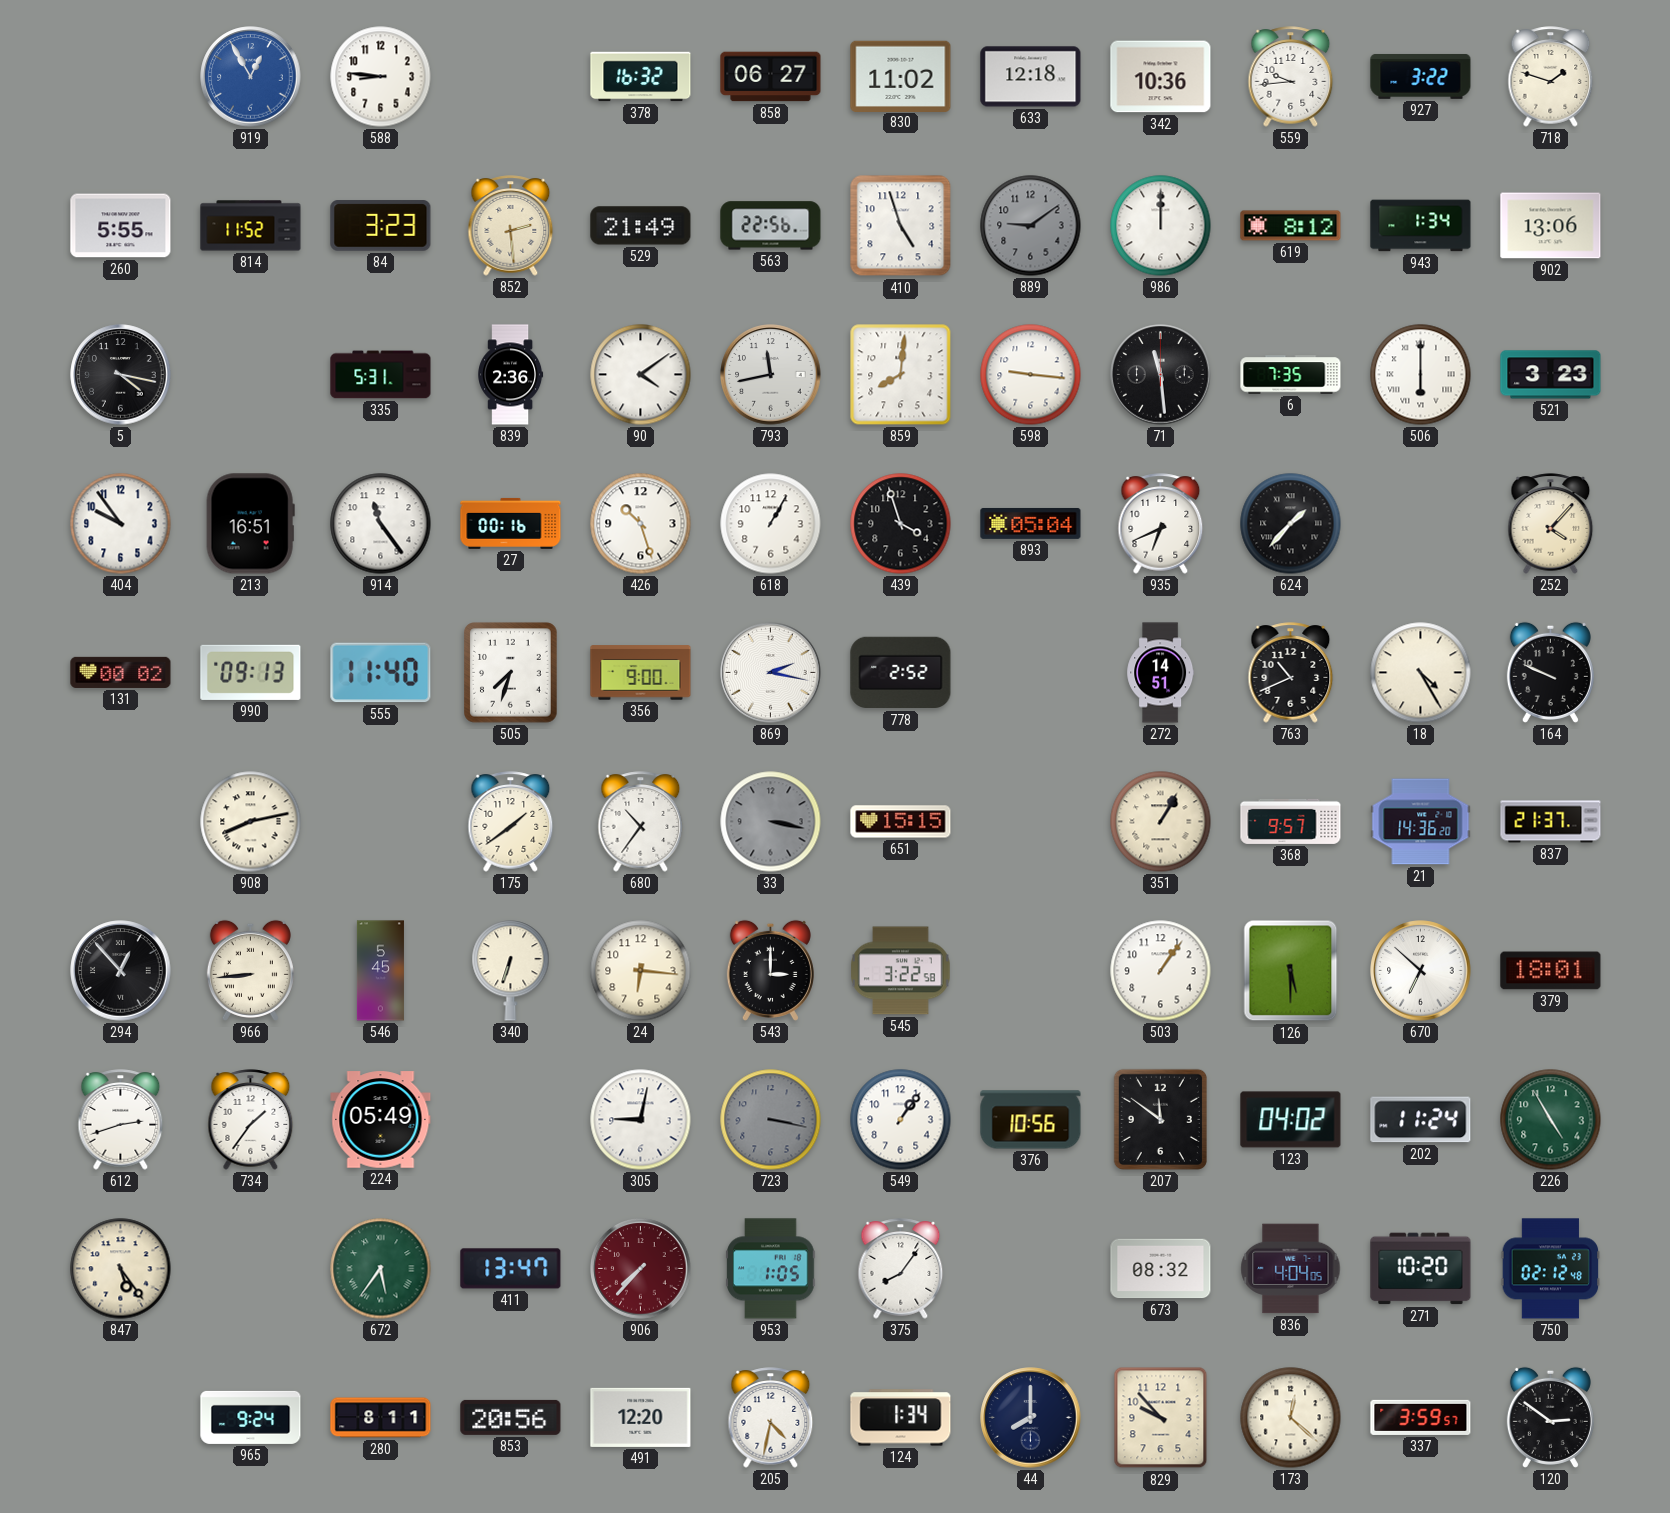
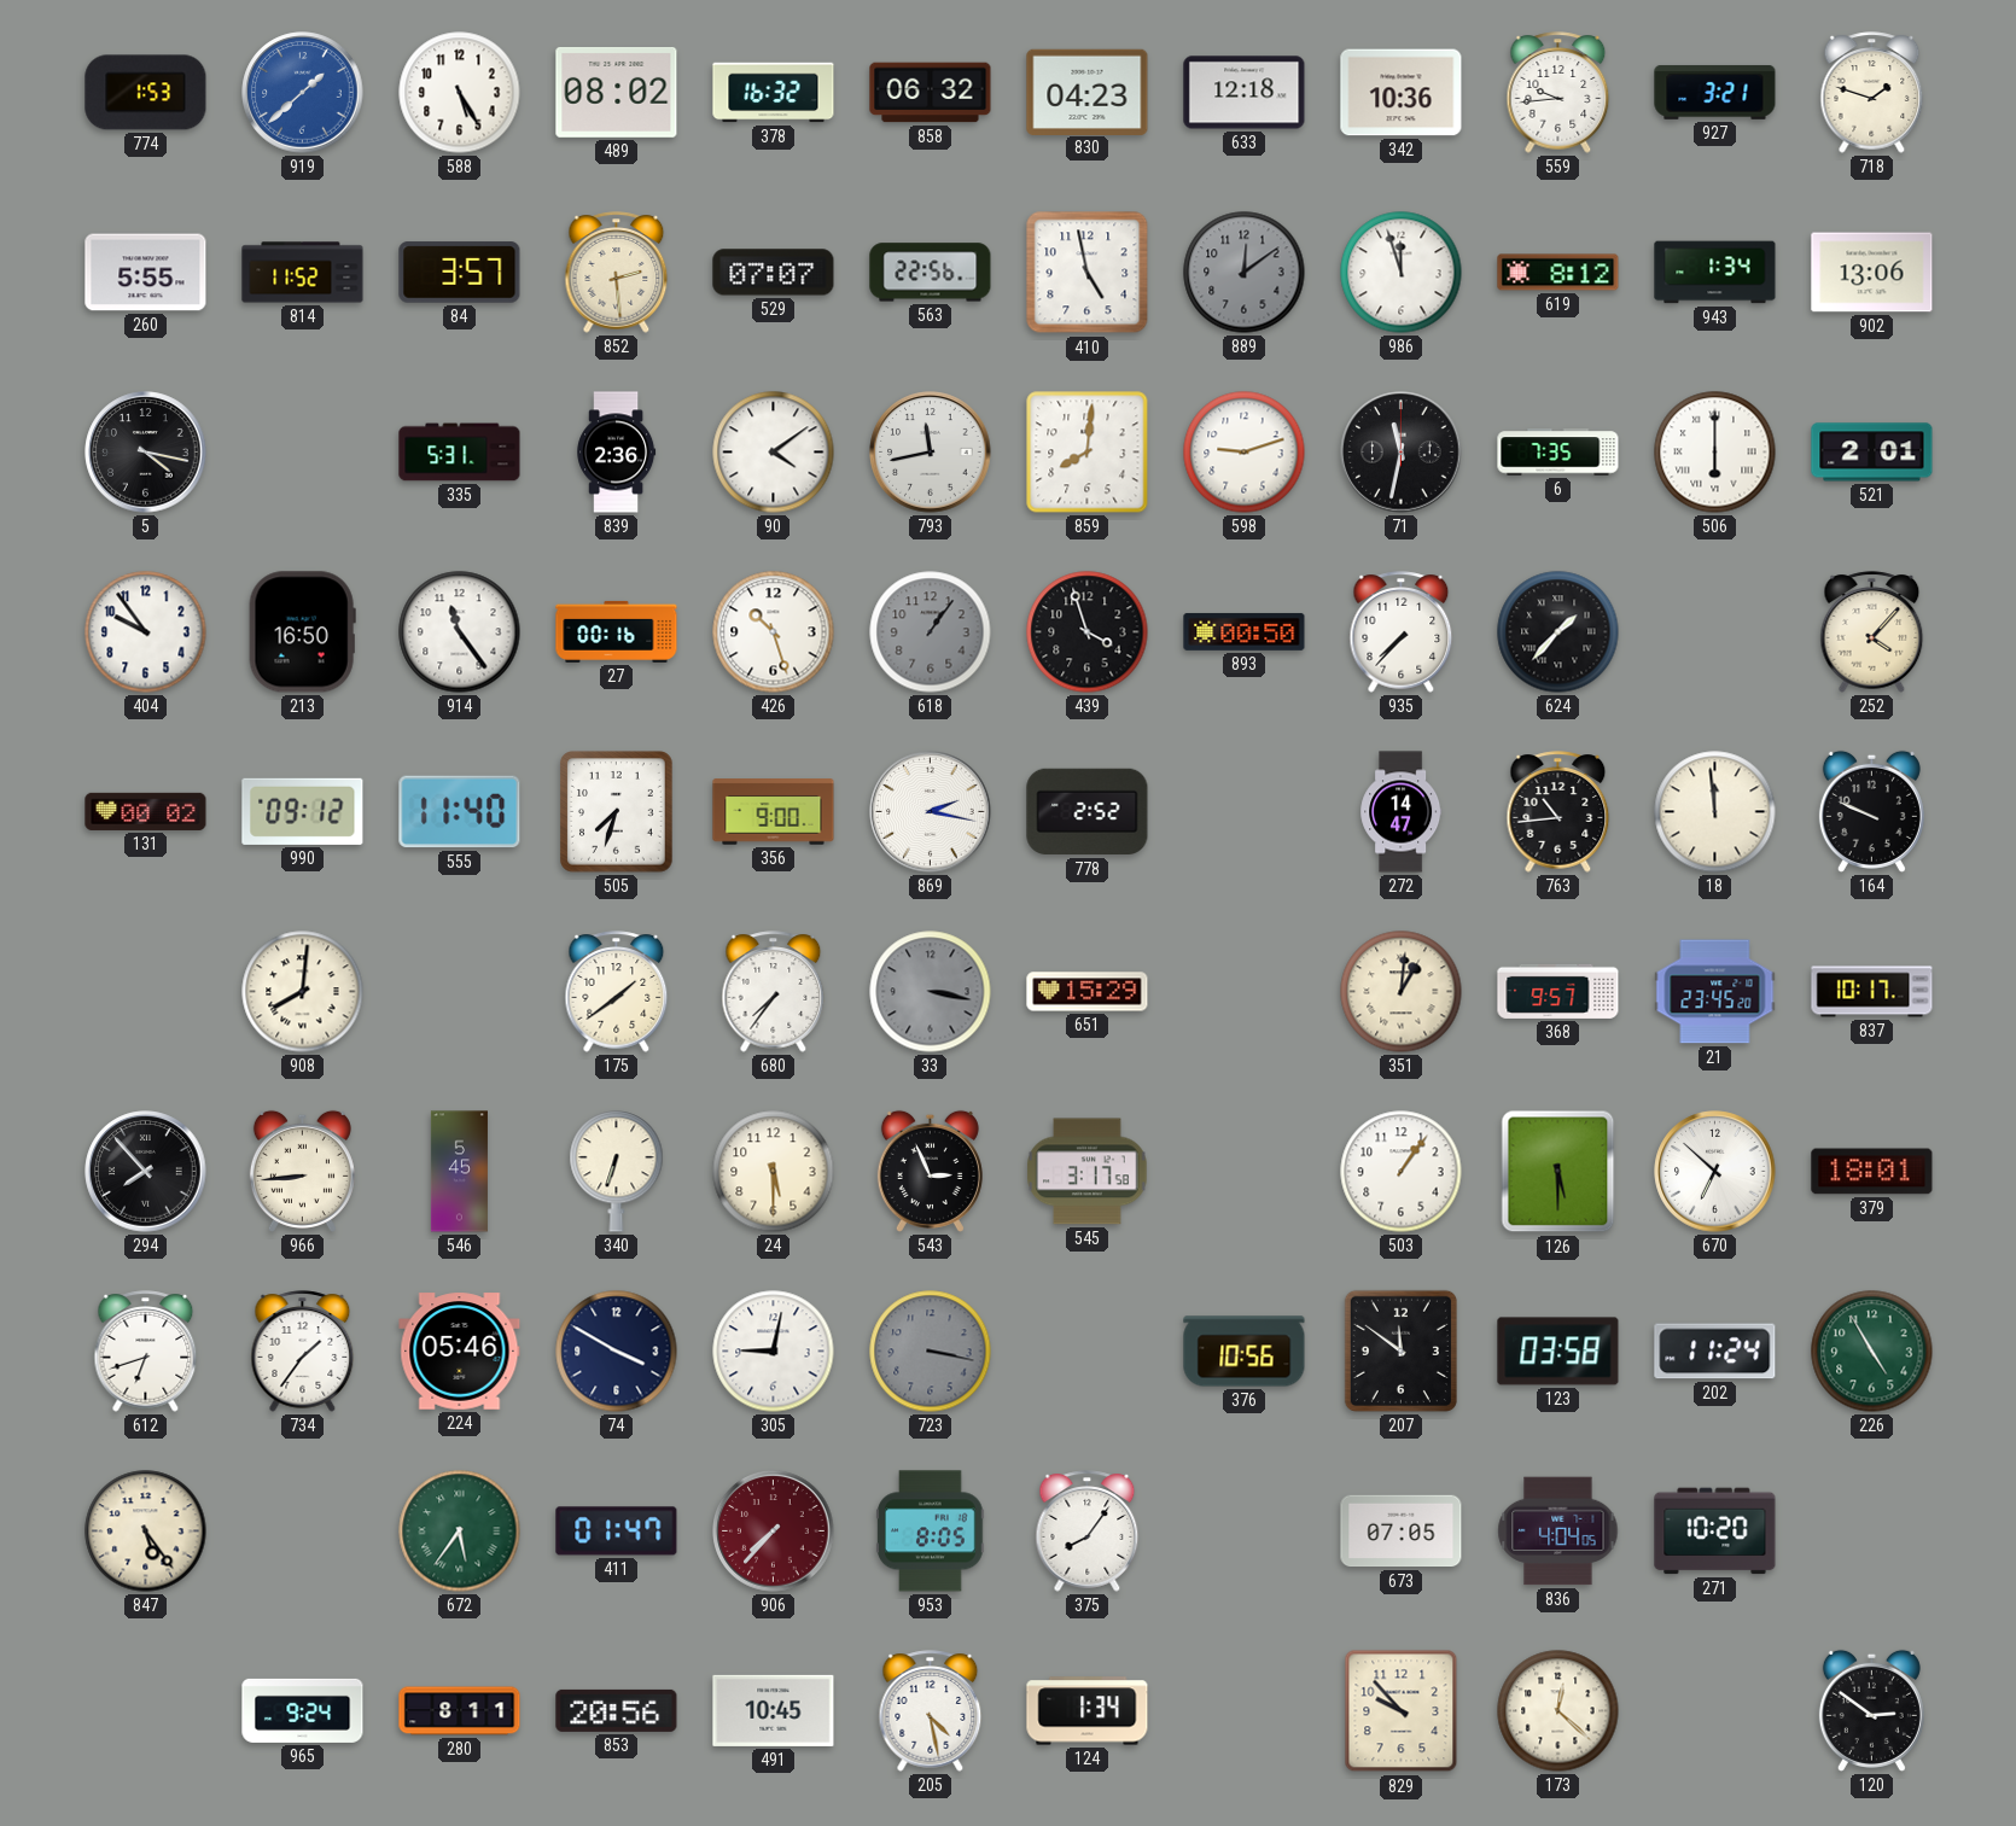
774: none -> 1:53 (146, 93)
919: 12:55 -> 1:38 (303, 93)
588: 8:46 -> 5:25 (460, 93)
489: none -> 08:02 (617, 92)
858: 06:27 -> 06:32 (931, 93)
830: 11:02 -> 04:23 (1088, 92)
927: 3:22 -> 3:21 (1715, 92)
84: 3:23 -> 3:57 (460, 273)
529: 21:49 -> 07:07 (774, 273)
410: 4:57 -> 4:58 (1088, 273)
889: 9:09 -> 12:09 (1245, 273)
986: 12:00 -> 11:57 (1402, 273)
598: 9:16 -> 9:12 (1245, 453)
71: 11:29 -> 11:32 (1402, 453)
521: 3:23 -> 2:01 (1872, 453)
213: 16:51 -> 16:50 (302, 632)
618: 1:05 -> 1:06 (931, 632)
618 dial: white -> grey (931, 632)
893: 05:04 -> 00:50 (1245, 631)
935: 6:41 -> 7:37 (1402, 632)
990: 09:13 -> 09:12 (303, 811)
272: 14:51 -> 14:47 (1402, 812)
763: 10:41 -> 10:44 (1558, 812)
18: 4:25 -> 11:59 (1715, 812)
908: 8:13 -> 8:01 (303, 992)
680: 10:36 -> 7:36 (774, 992)
651: 15:15 -> 15:29 (1088, 992)
351: 1:05 -> 1:01 (1402, 992)
21: 14:36 -> 23:45 (1715, 992)
837: 21:37 -> 10:17 (1872, 992)
294: 12:53 -> 7:53 (146, 1172)
24: 6:16 -> 5:30 (774, 1172)
543: 3:00 -> 2:56 (930, 1171)
545: 3:22 -> 3:17 (1088, 1172)
612: 2:42 -> 6:42 (146, 1352)
224: 05:49 -> 05:46 (460, 1352)
74: none -> 3:50 (617, 1352)
549: 1:06 -> none (901, 1120)
123: 04:02 -> 03:58 (1558, 1352)
411: 13:47 -> 01:47 (617, 1532)
953: 1:05 -> 8:05 (931, 1532)
673: 08:32 -> 07:05 (1402, 1532)
750: 02:12 -> none (1551, 1269)
491: 12:20 -> 10:45 (774, 1710)
205: 4:32 -> 4:28 (931, 1711)
44: 8:00 -> none (1031, 1418)
337: 3:59 -> none (1421, 1417)
